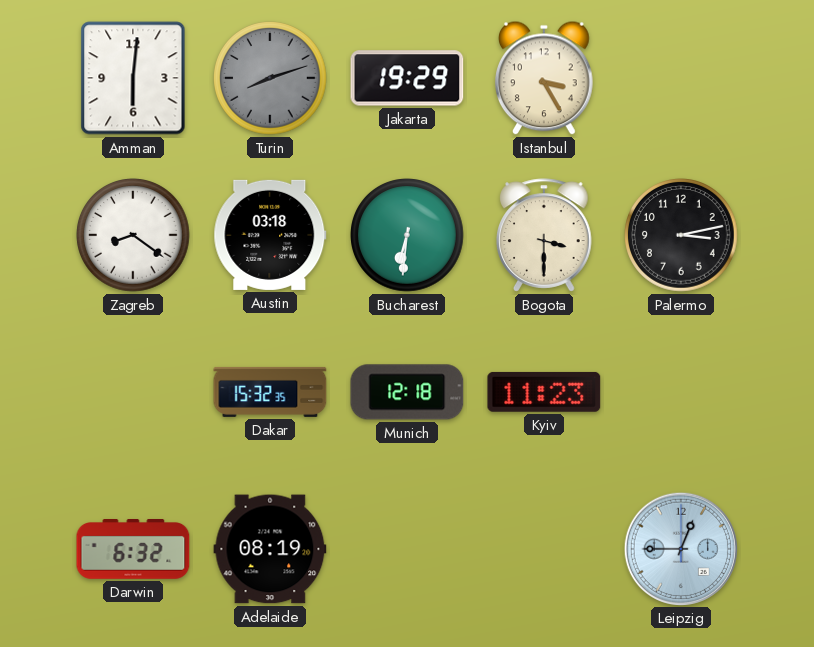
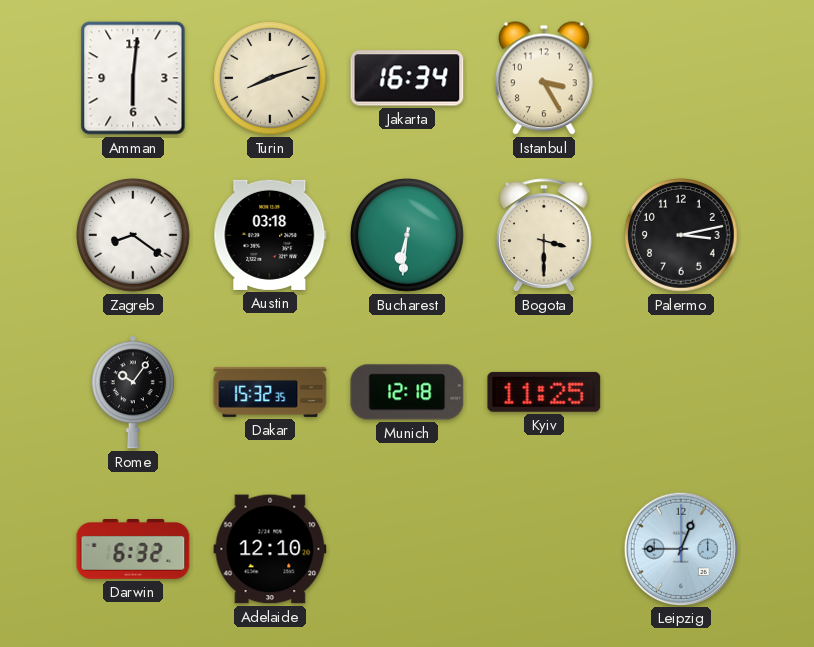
Turin dial: grey -> cream (270, 78)
Jakarta: 19:29 -> 16:34 (407, 78)
Rome: none -> 10:06 (133, 392)
Kyiv: 11:23 -> 11:25 (544, 392)
Adelaide: 08:19 -> 12:10 (270, 549)
